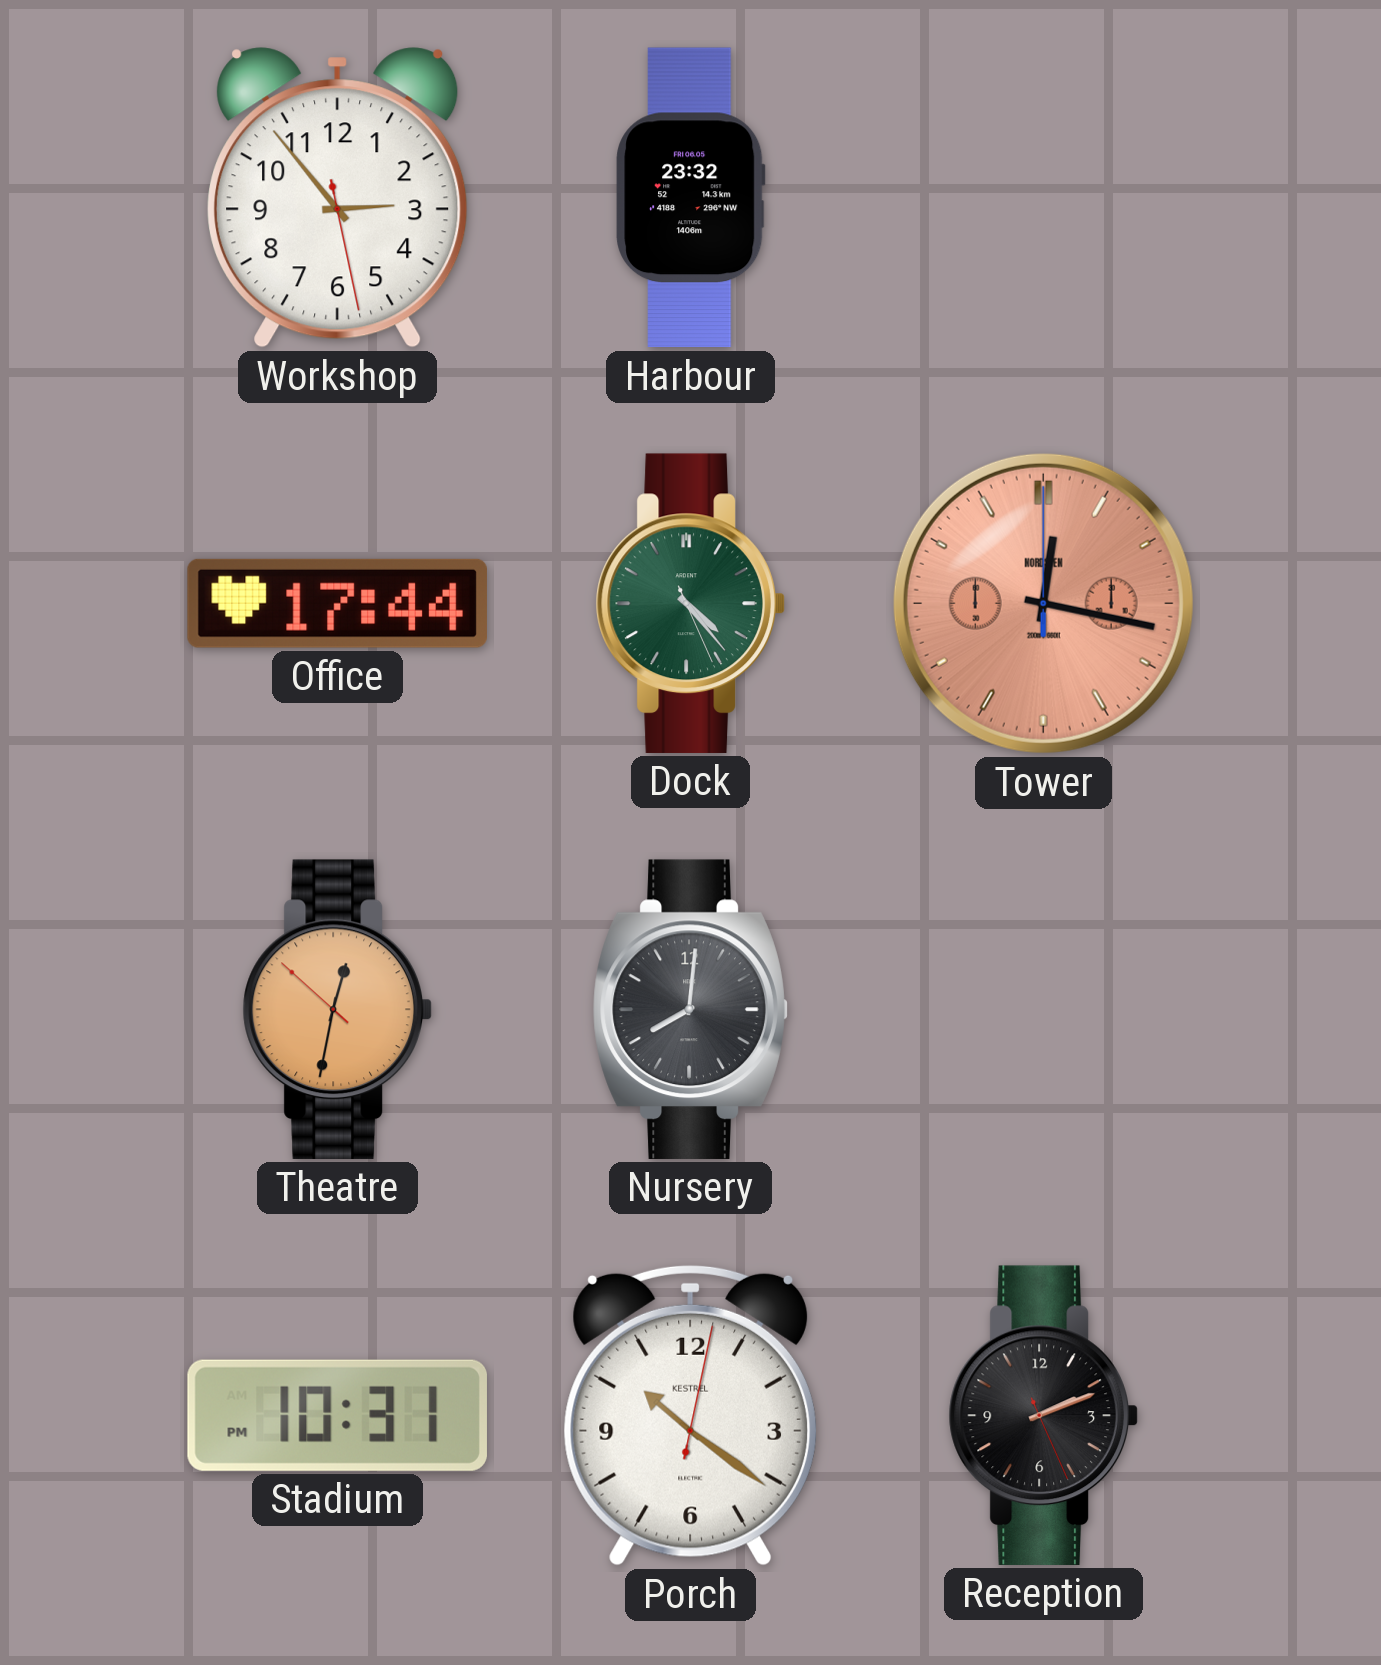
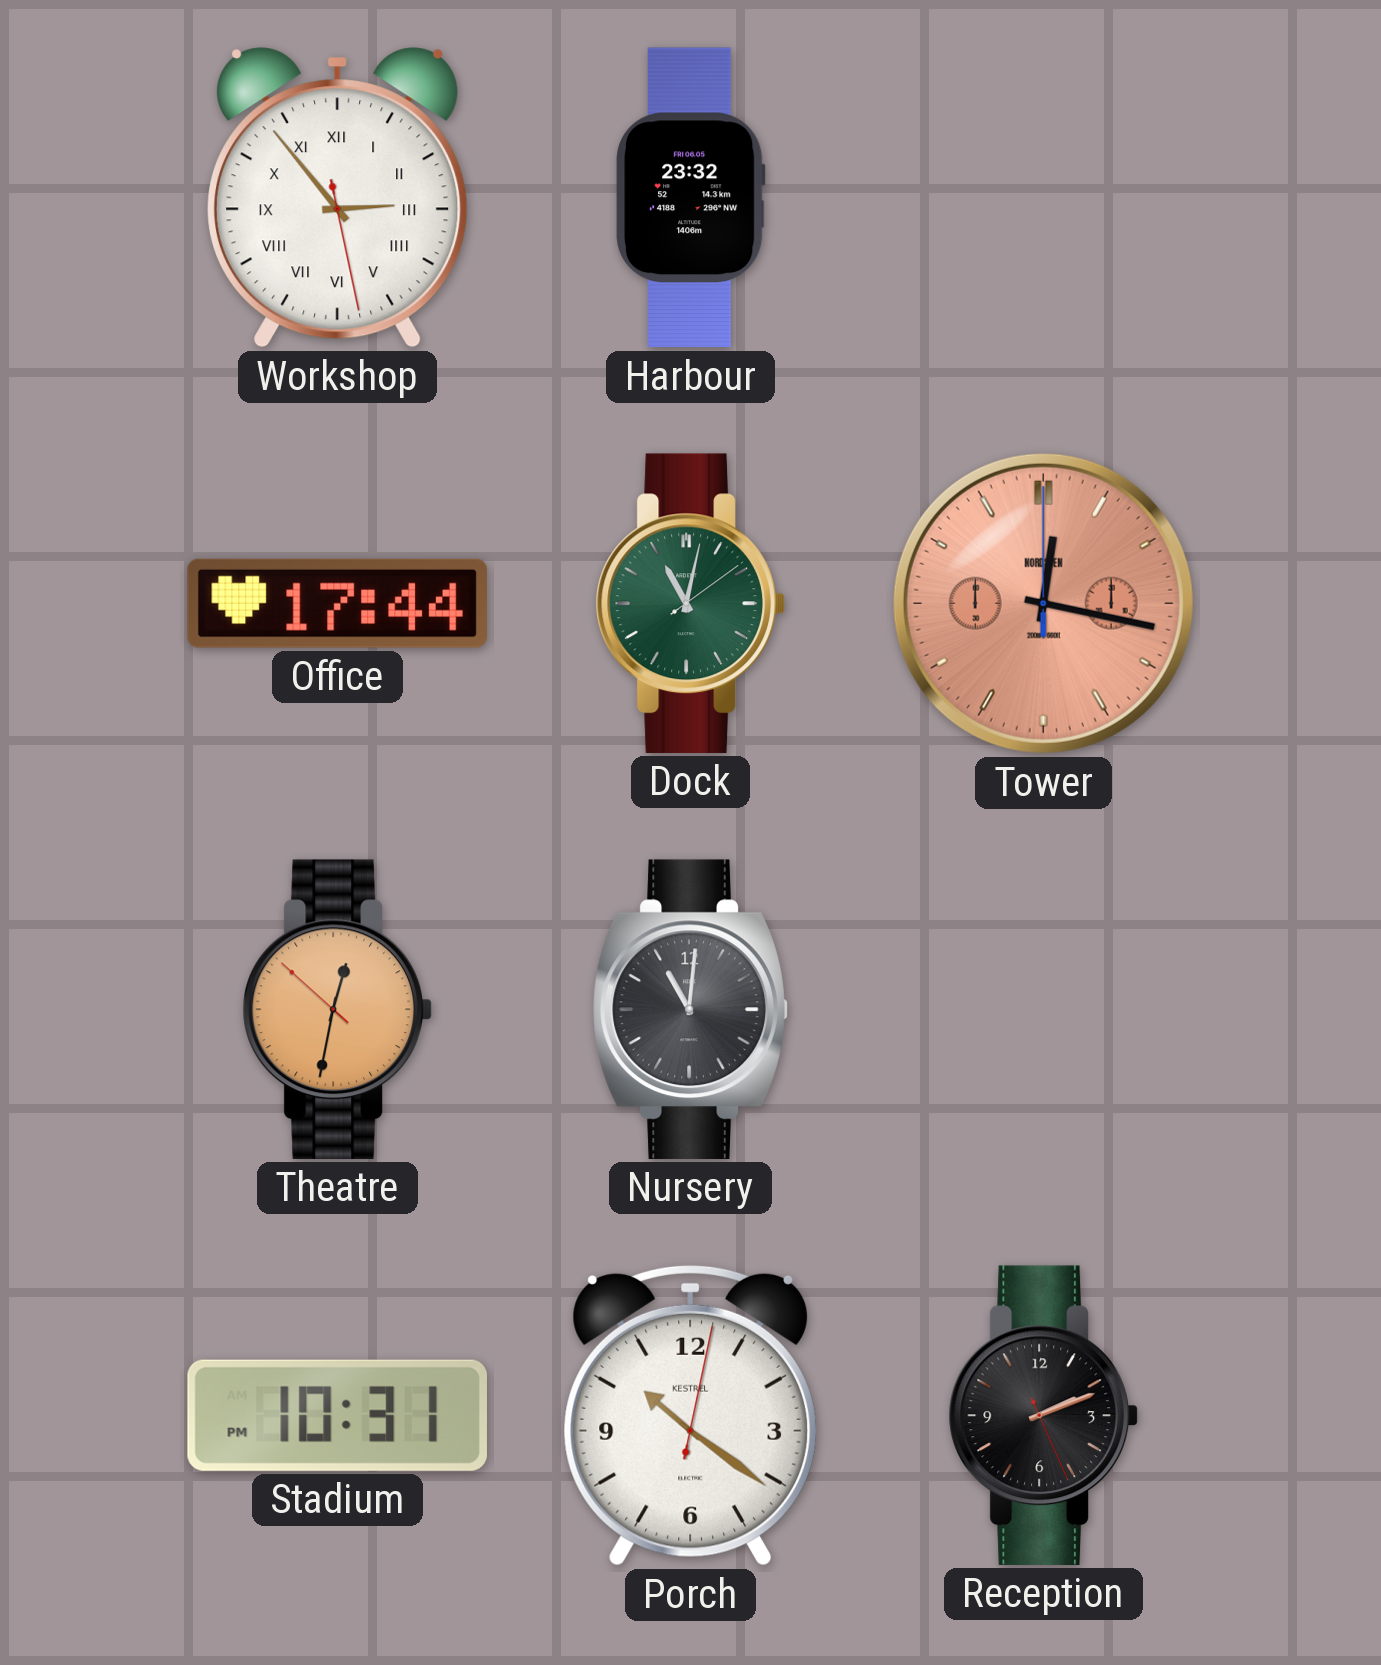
Workshop numerals: Arabic -> Roman (338, 198)
Dock: 4:23 -> 11:02 (690, 603)
Nursery: 8:01 -> 11:01 (690, 1009)
